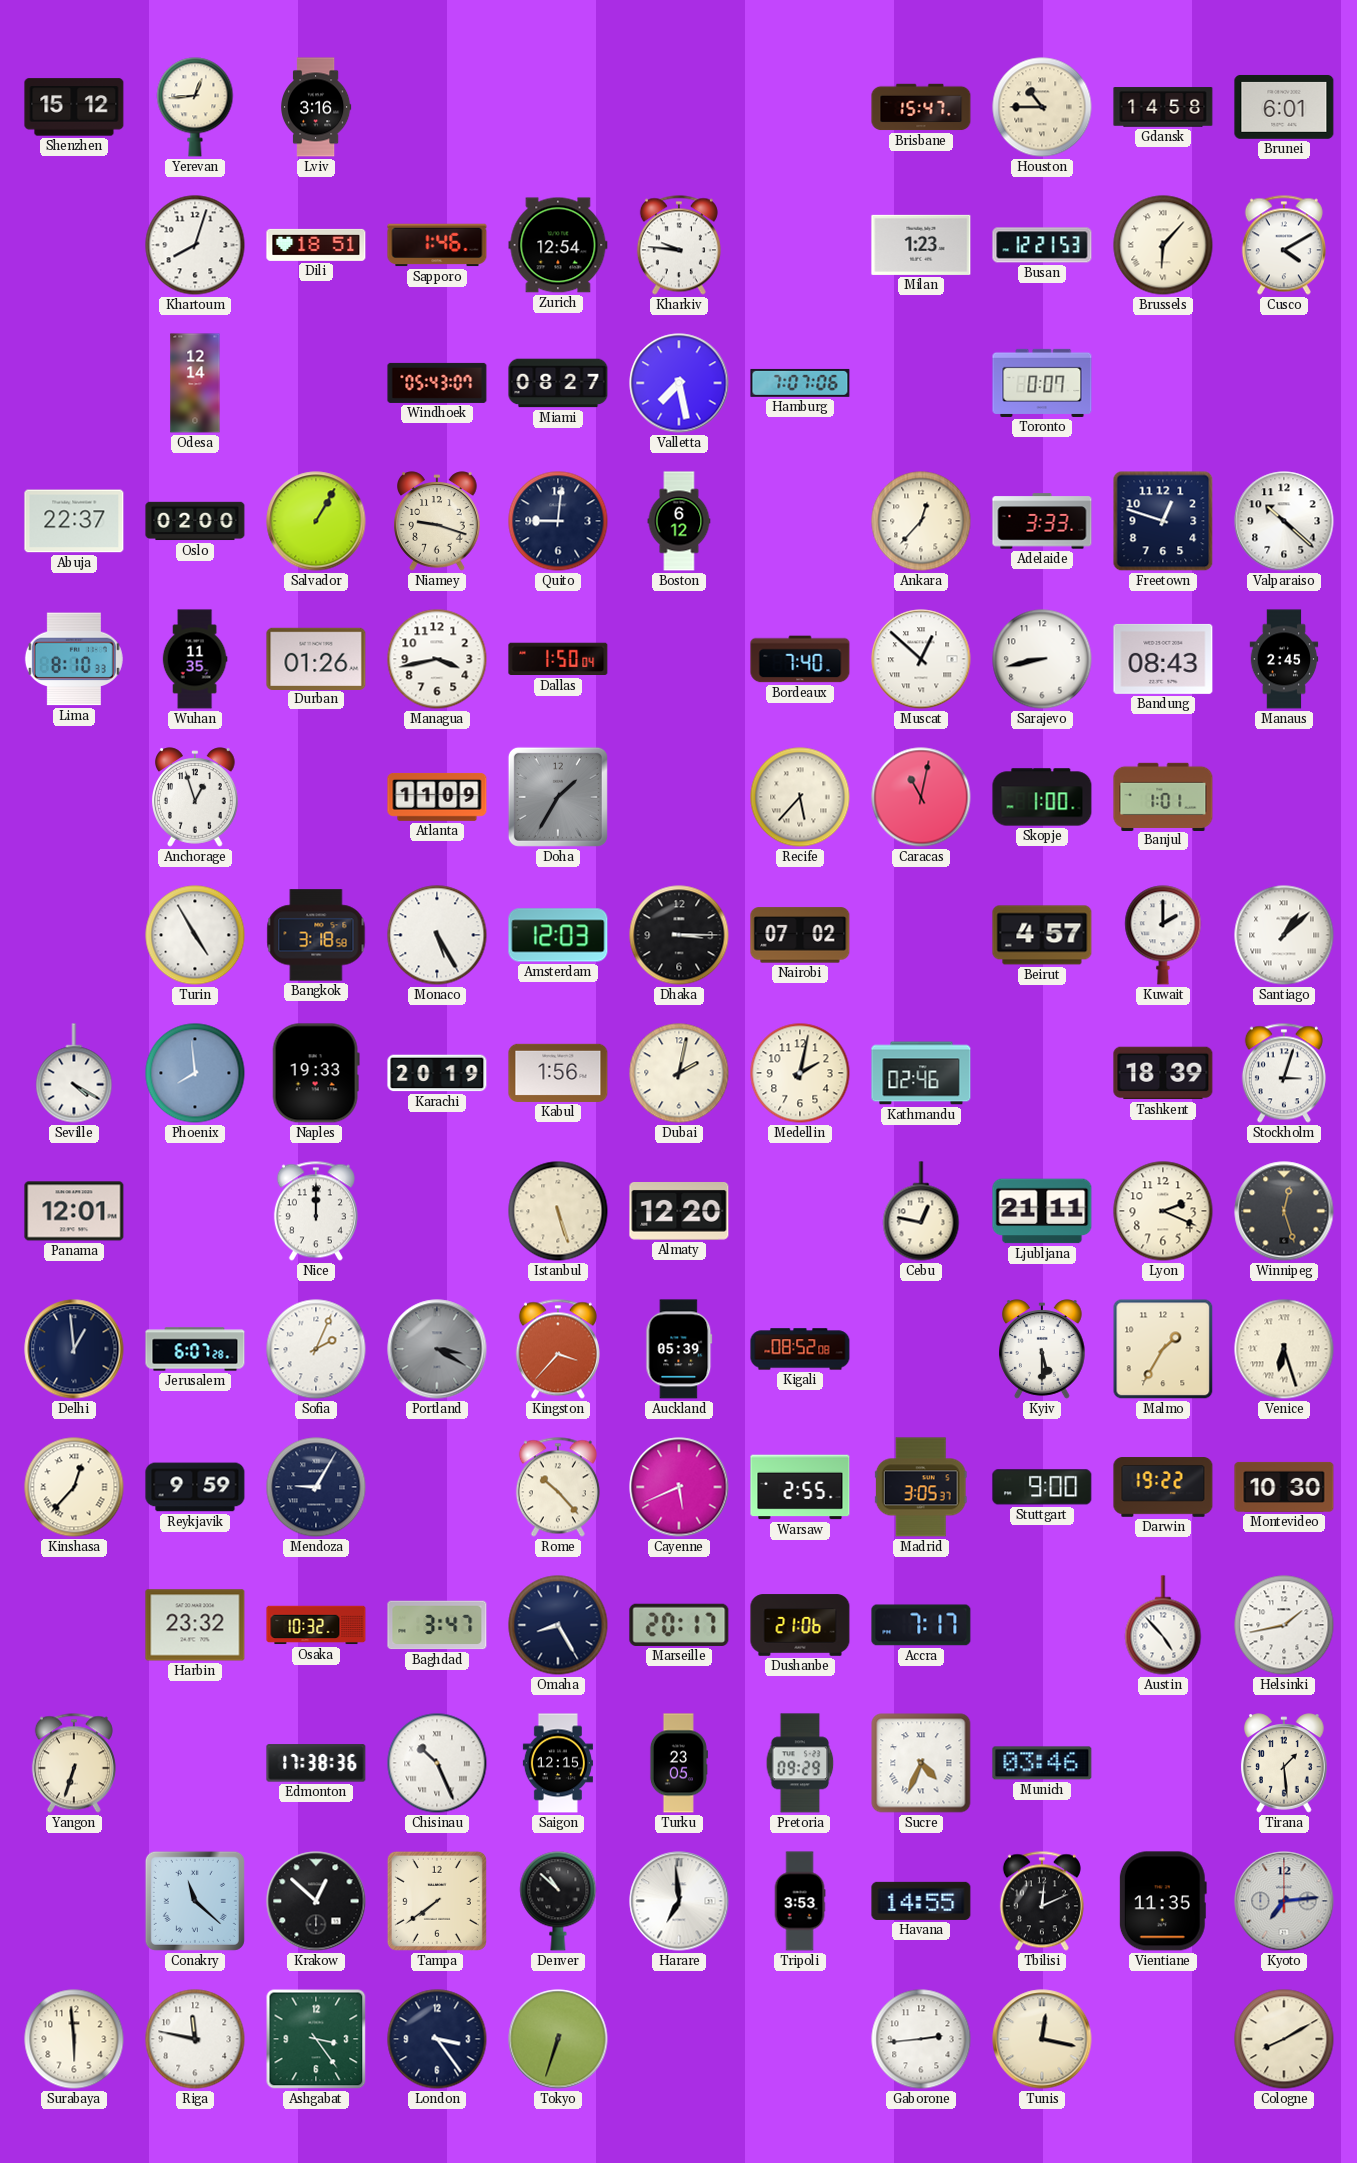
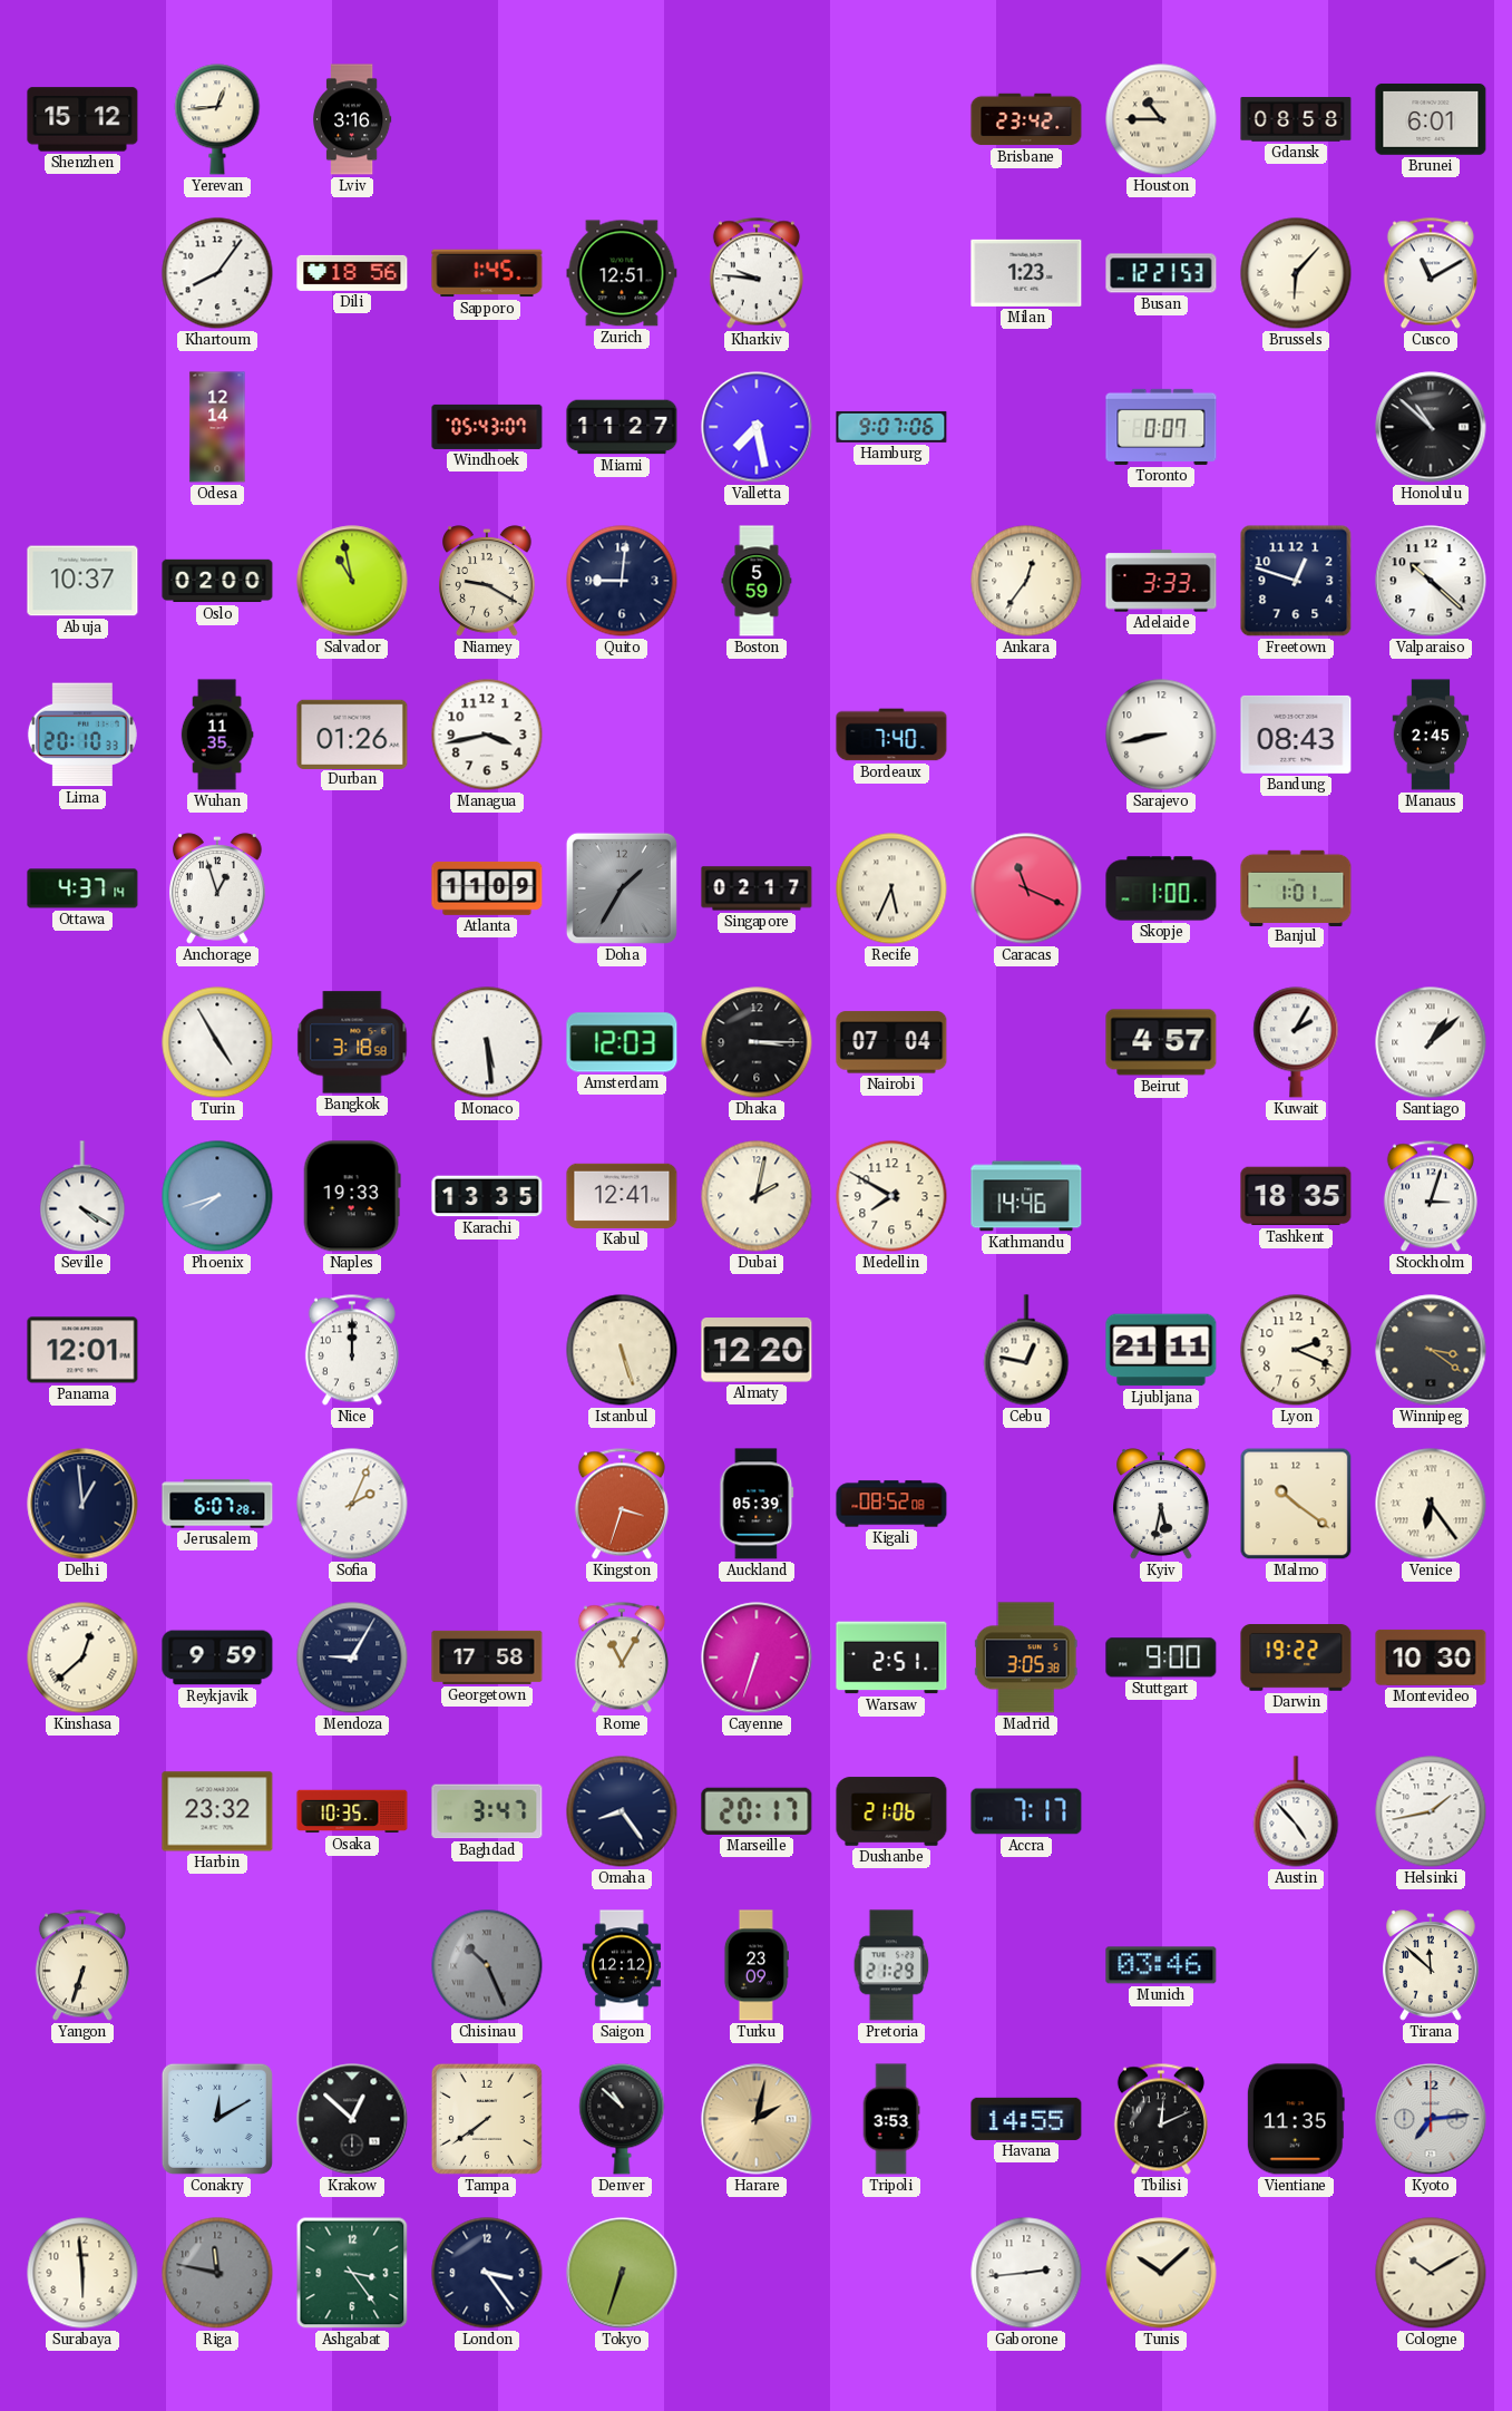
Brisbane: 15:47 -> 23:42 (1026, 119)
Gdansk: 14:58 -> 08:58 (1296, 119)
Khartoum: 8:03 -> 8:06 (217, 273)
Dili: 18:51 -> 18:56 (352, 273)
Sapporo: 1:46 -> 1:45 (487, 273)
Zurich: 12:54 -> 12:51 (622, 273)
Cusco: 4:10 -> 11:10 (1431, 273)
Miami: 08:27 -> 11:27 (622, 427)
Hamburg: 7:07 -> 9:07 (891, 427)
Honolulu: none -> 10:52 (1431, 427)
Abuja: 22:37 -> 10:37 (82, 581)
Salvador: 1:05 -> 10:58 (352, 581)
Niamey: 9:18 -> 9:20 (488, 581)
Boston: 6:12 -> 5:59 (757, 581)
Ankara: 12:37 -> 12:36 (1026, 581)
Lima: 8:10 -> 20:10 (82, 735)
Dallas: 1:50 -> none (558, 659)
Muscat: 12:52 -> none (921, 659)
Ottawa: none -> 4:37 (82, 888)
Singapore: none -> 02:17 (757, 888)
Recife: 5:37 -> 5:34 (891, 888)
Caracas: 11:02 -> 11:19 (1026, 888)
Monaco: 5:25 -> 5:29 (487, 1042)
Nairobi: 07:02 -> 07:04 (891, 1042)
Kuwait: 2:00 -> 2:05 (1296, 1042)
Phoenix: 7:59 -> 7:42 (217, 1196)
Karachi: 20:19 -> 13:35 (487, 1196)
Kabul: 1:56 -> 12:41 (622, 1196)
Medellin: 2:02 -> 7:50 (891, 1196)
Kathmandu: 02:46 -> 14:46 (1026, 1196)
Tashkent: 18:39 -> 18:35 (1296, 1196)
Winnipeg: 12:27 -> 3:21 (1431, 1350)
Portland: 3:20 -> none (437, 1349)
Kingston: 3:37 -> 3:33 (622, 1504)
Kyiv: 5:30 -> 5:32 (1162, 1504)
Malmo: 1:35 -> 10:21 (1296, 1504)
Venice: 6:27 -> 6:24 (1431, 1504)
Kinshasa: 12:37 -> 12:38 (82, 1657)
Georgetown: none -> 17:58 (487, 1657)
Rome: 10:23 -> 11:05 (622, 1657)
Cayenne: 5:41 -> 6:33 (757, 1657)
Warsaw: 2:55 -> 2:51 (891, 1657)
Madrid: 3:05:37 -> 3:05:38 (1026, 1657)
Osaka: 10:32 -> 10:35 (352, 1811)
Omaha: 8:25 -> 8:24 (622, 1811)
Edmonton: 17:38 -> none (316, 1763)
Chisinau dial: white -> grey (487, 1965)
Saigon: 12:15 -> 12:12 (622, 1965)
Turku: 23:05 -> 23:09 (755, 1965)
Pretoria: 09:29 -> 21:29 (891, 1965)
Sucre: 4:34 -> none (921, 1763)
Tirana: 1:29 -> 11:52 (1432, 1965)
Conakry: 11:22 -> 12:10 (217, 2119)
Harare: 6:59 -> 2:02 (757, 2119)
Harare dial: white -> champagne (757, 2119)
Riga dial: white -> grey (217, 2273)
Tunis: 12:17 -> 10:08 (1161, 2273)
Cologne: 8:10 -> 10:10 (1431, 2273)
